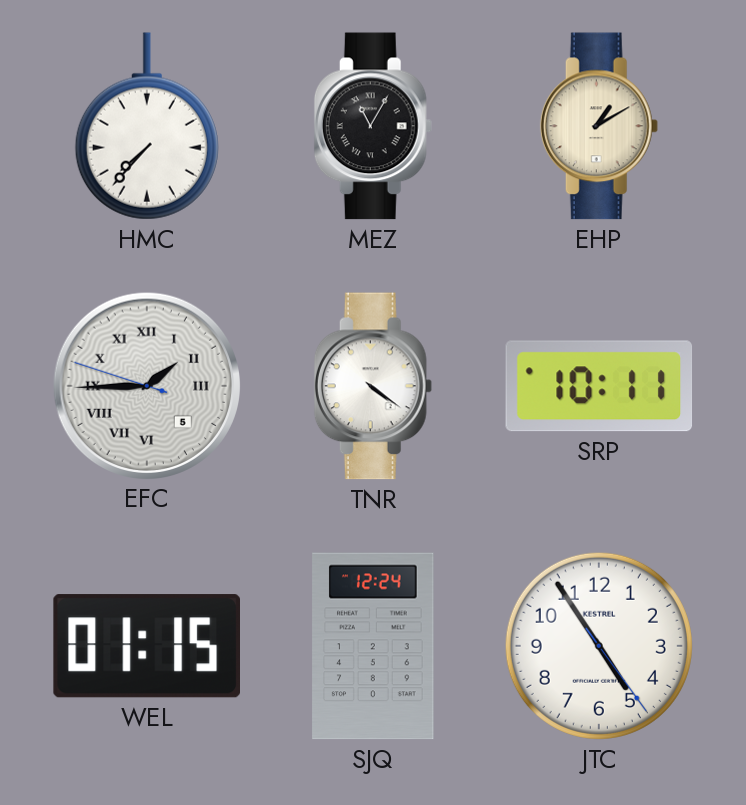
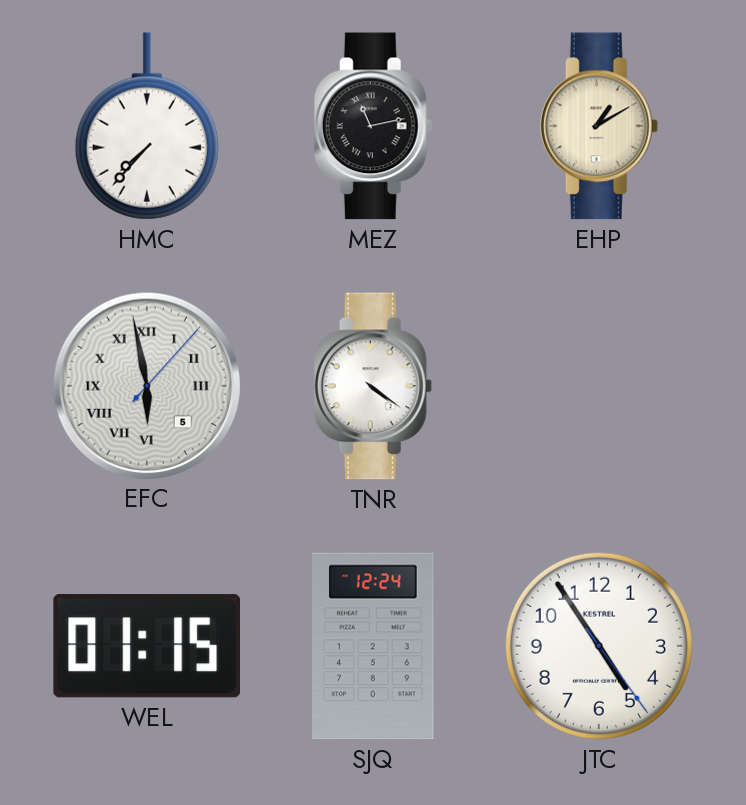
MEZ: 11:05 -> 11:13 (373, 126)
EFC: 1:44 -> 5:58 (146, 385)
SRP: 10:11 -> none (599, 386)
